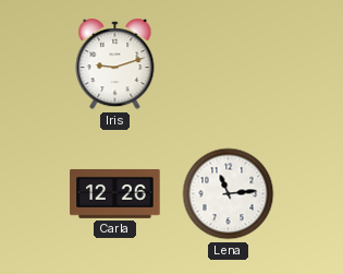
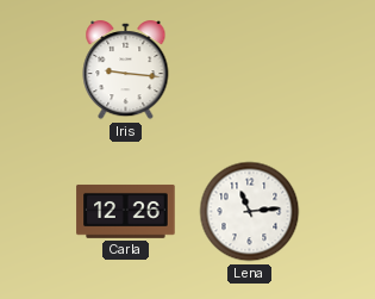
Iris: 9:12 -> 9:16 (126, 70)
